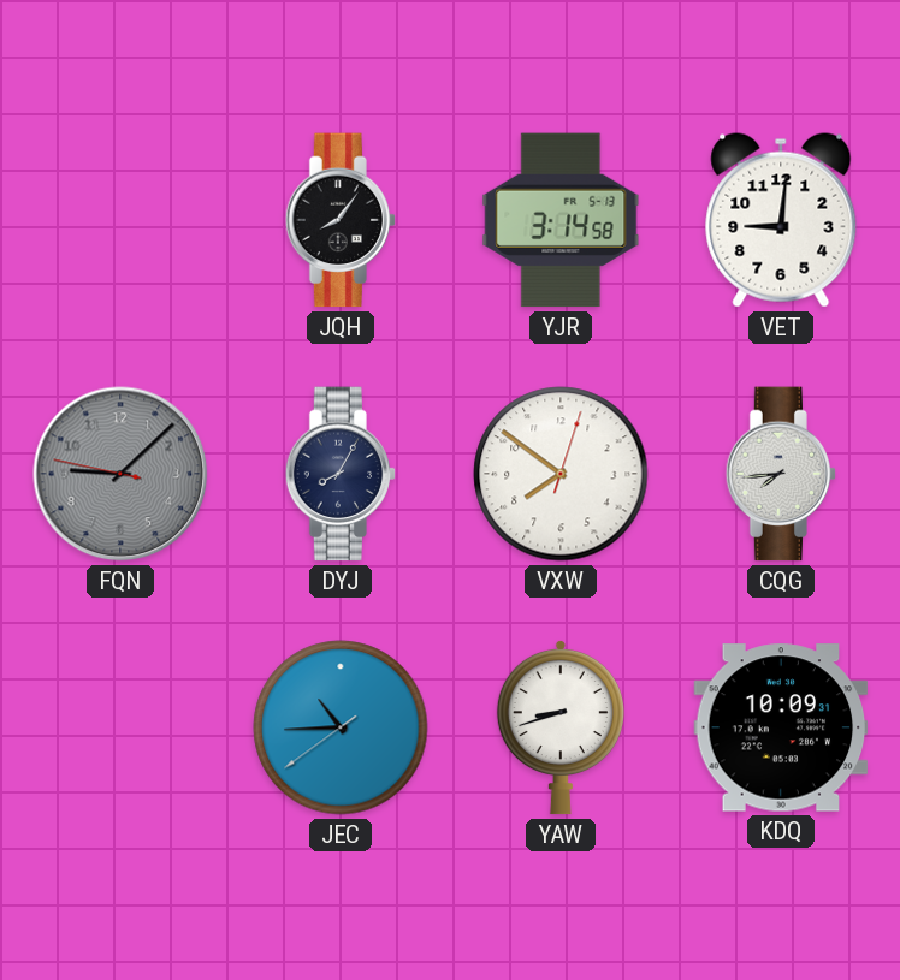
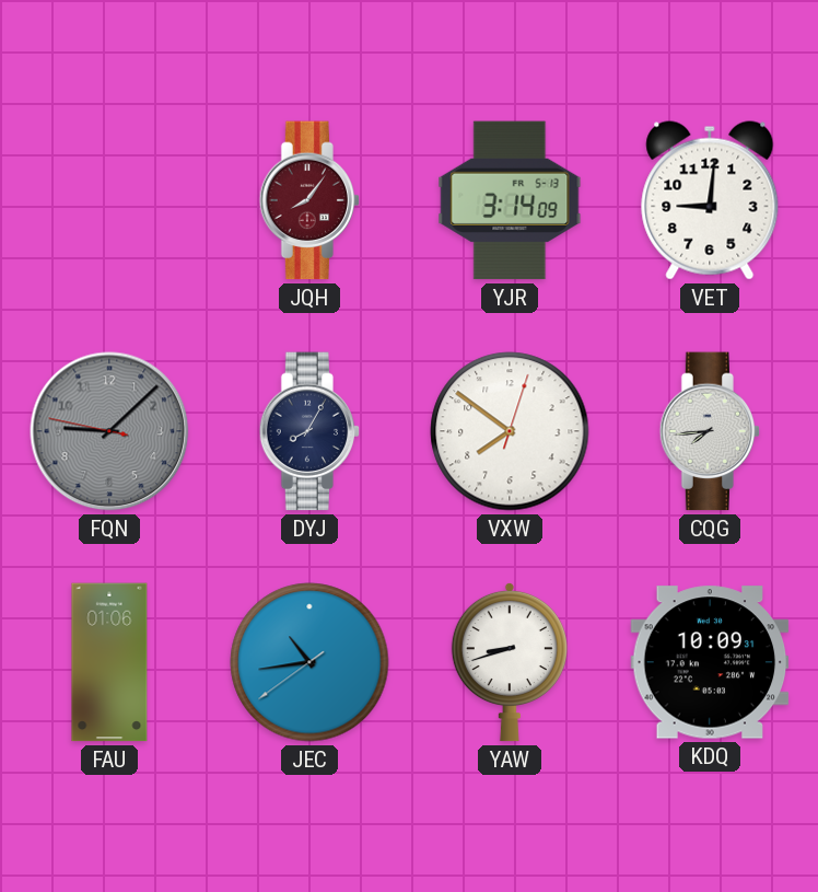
JQH dial: black -> burgundy (309, 200)
YJR: 3:14:58 -> 3:14:09 (510, 200)
FAU: none -> 01:06 (109, 662)
JEC: 10:44 -> 10:43 (309, 662)
